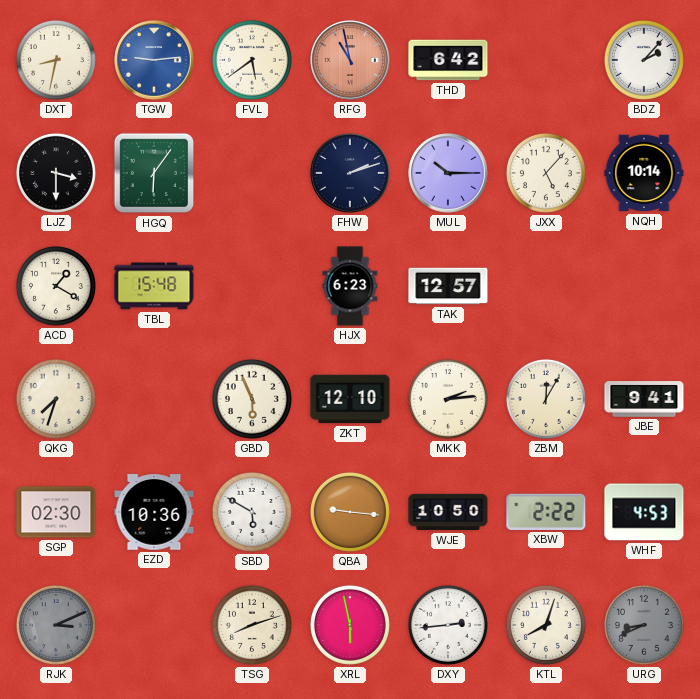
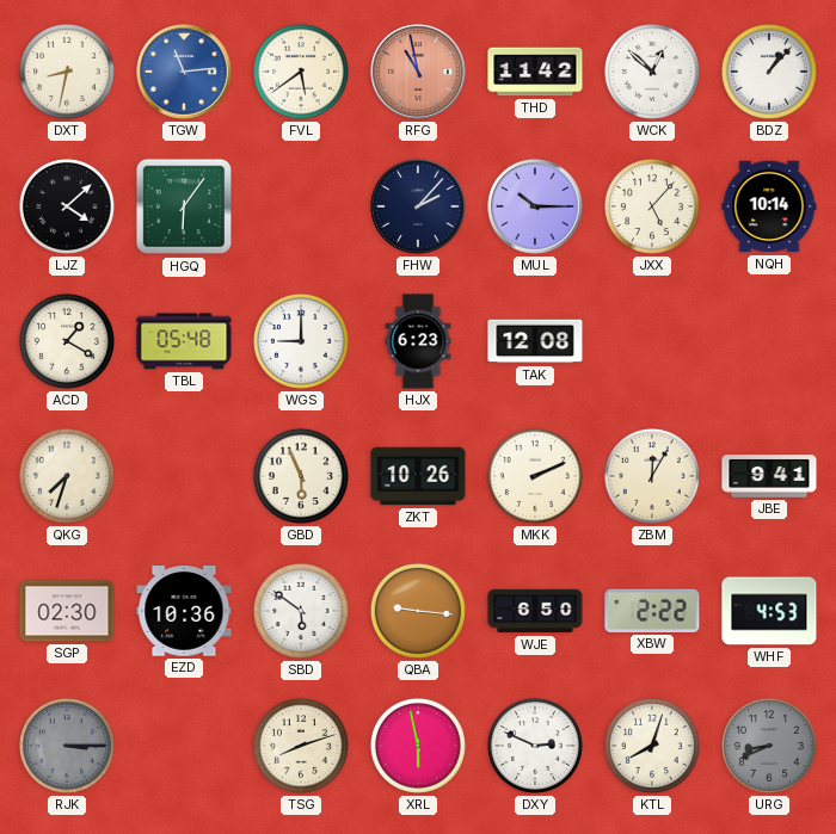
TGW: 9:14 -> 11:14 (184, 72)
THD: 6:42 -> 11:42 (535, 72)
WCK: none -> 12:52 (652, 72)
BDZ: 2:07 -> 1:07 (769, 72)
LJZ: 3:30 -> 4:08 (67, 206)
FHW: 2:12 -> 2:07 (418, 206)
TBL: 15:48 -> 05:48 (184, 341)
WGS: none -> 9:00 (301, 341)
TAK: 12:57 -> 12:08 (535, 341)
ZKT: 12:10 -> 10:26 (418, 476)
MKK: 2:14 -> 2:11 (535, 476)
SBD: 5:50 -> 5:51 (301, 611)
WJE: 10:50 -> 6:50 (535, 611)
RJK: 3:11 -> 3:15 (67, 746)
DXY: 2:44 -> 2:49 (535, 746)
